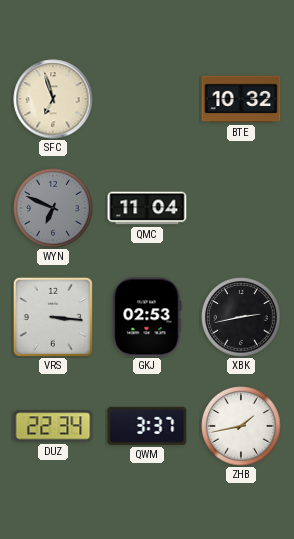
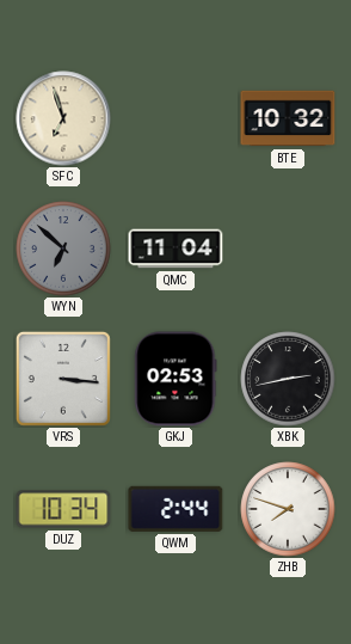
WYN: 6:49 -> 6:52 (63, 249)
DUZ: 22:34 -> 10:34 (63, 509)
QWM: 3:37 -> 2:44 (176, 509)
ZHB: 1:43 -> 7:48 (288, 509)
